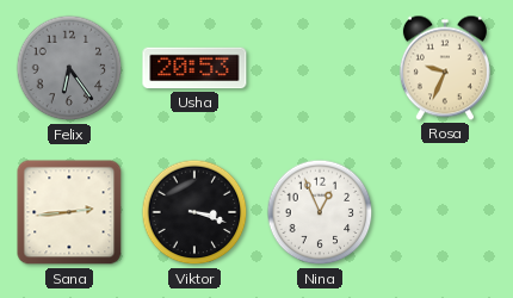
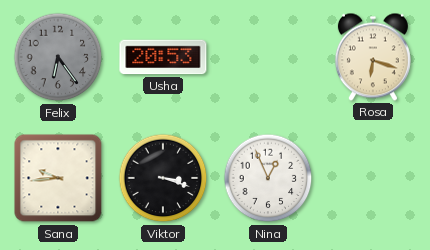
Rosa: 9:34 -> 6:18 (373, 57)
Sana: 2:44 -> 9:44 (58, 178)
